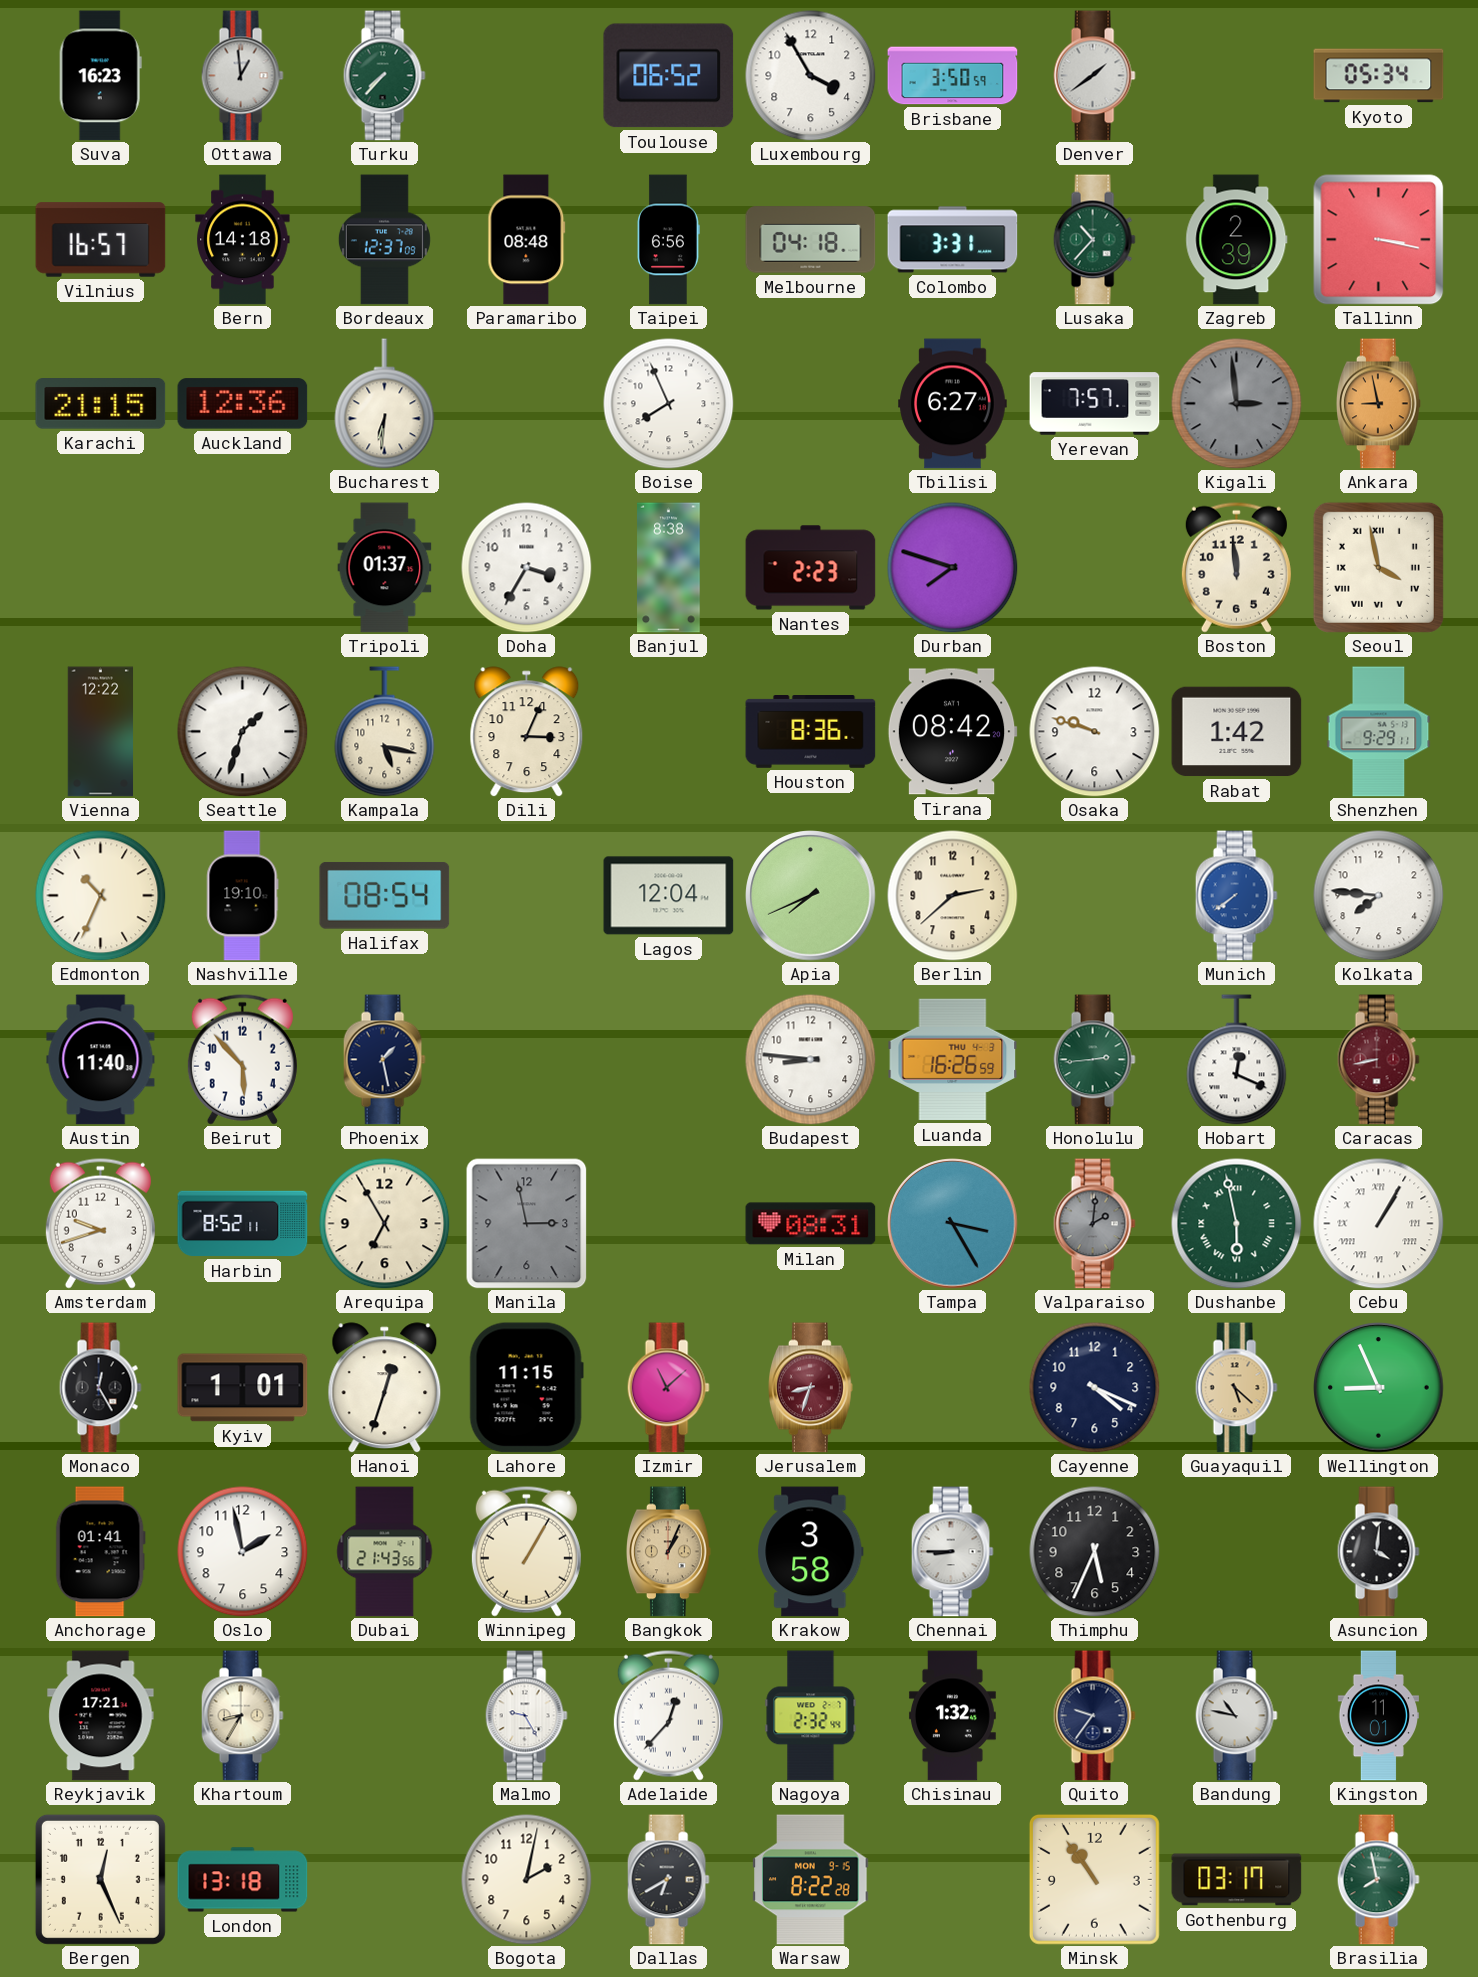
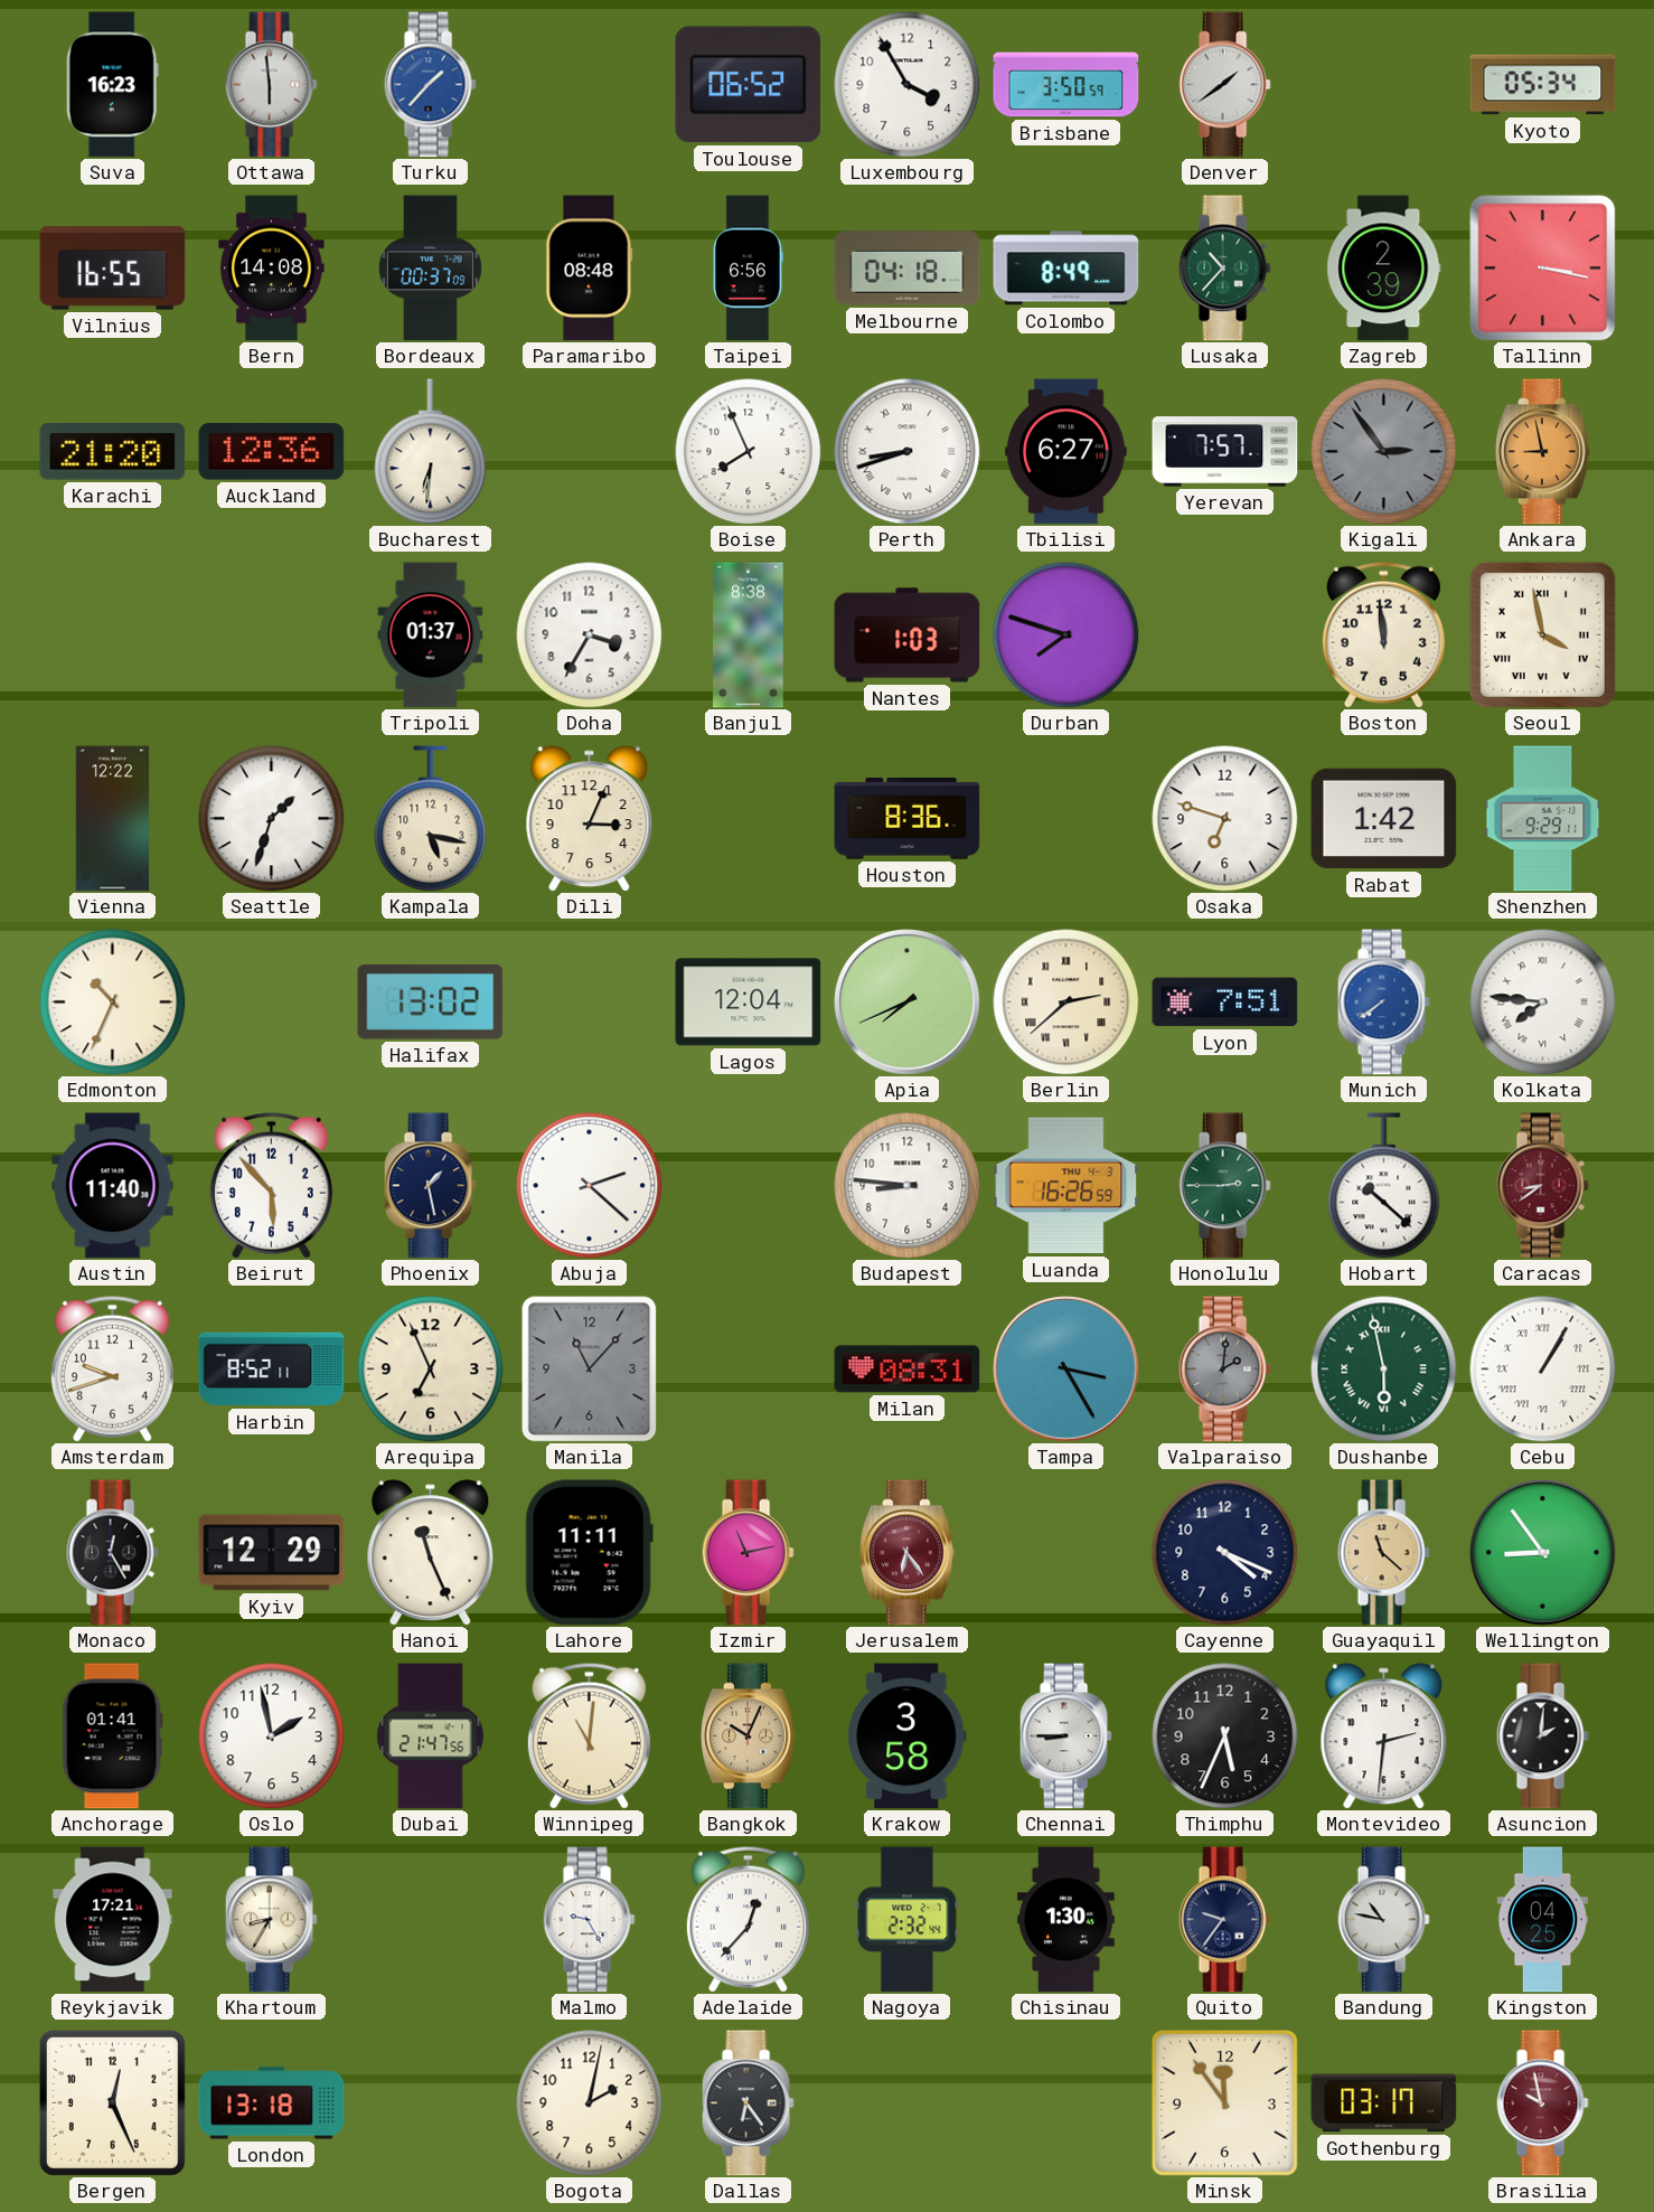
Ottawa: 12:59 -> 5:59 (271, 85)
Turku: 7:37 -> 1:37 (430, 85)
Turku dial: green -> blue (430, 85)
Vilnius: 16:57 -> 16:55 (113, 269)
Bern: 14:18 -> 14:08 (272, 269)
Bordeaux: 12:37 -> 00:37 (430, 269)
Colombo: 3:31 -> 8:49 (1066, 269)
Karachi: 21:15 -> 21:20 (113, 452)
Perth: none -> 8:42 (908, 452)
Kigali: 2:59 -> 2:54 (1384, 452)
Nantes: 2:23 -> 1:03 (908, 636)
Tirana: 08:42 -> none (952, 732)
Osaka: 9:48 -> 6:48 (1225, 819)
Nashville: 19:10 -> none (243, 896)
Halifax: 08:54 -> 13:02 (431, 1001)
Berlin numerals: Arabic -> Roman (1066, 1003)
Lyon: none -> 7:51 (1225, 1003)
Kolkata numerals: Arabic -> Roman (1543, 1003)
Abuja: none -> 2:22 (590, 1186)
Honolulu: 2:44 -> 2:45 (1224, 1186)
Hobart: 12:19 -> 10:22 (1384, 1186)
Caracas: 8:43 -> 8:39 (1542, 1186)
Arequipa: 6:55 -> 6:56 (431, 1369)
Manila: 2:58 -> 11:07 (590, 1369)
Kyiv: 1:01 -> 12:29 (272, 1553)
Hanoi: 12:33 -> 11:26 (431, 1553)
Lahore: 11:15 -> 11:11 (589, 1553)
Izmir: 11:08 -> 11:13 (748, 1553)
Jerusalem: 8:33 -> 6:24 (908, 1553)
Guayaquil: 5:22 -> 11:22 (1383, 1553)
Wellington: 8:56 -> 8:54 (1543, 1553)
Dubai: 21:43 -> 21:47 (431, 1736)
Winnipeg: 1:05 -> 11:01 (589, 1735)
Bangkok: 1:04 -> 10:04 (749, 1736)
Montevideo: none -> 2:31 (1384, 1736)
Asuncion: 4:01 -> 2:01 (1542, 1736)
Chisinau: 1:32 -> 1:30 (1065, 1920)
Kingston: 11:01 -> 04:25 (1542, 1920)
Dallas: 6:40 -> 6:24 (748, 2103)
Warsaw: 8:22 -> none (811, 1880)
Minsk: 10:54 -> 11:54 (1224, 2102)
Brasilia: 7:58 -> 9:58 (1542, 2103)
Brasilia dial: green -> burgundy (1542, 2103)
